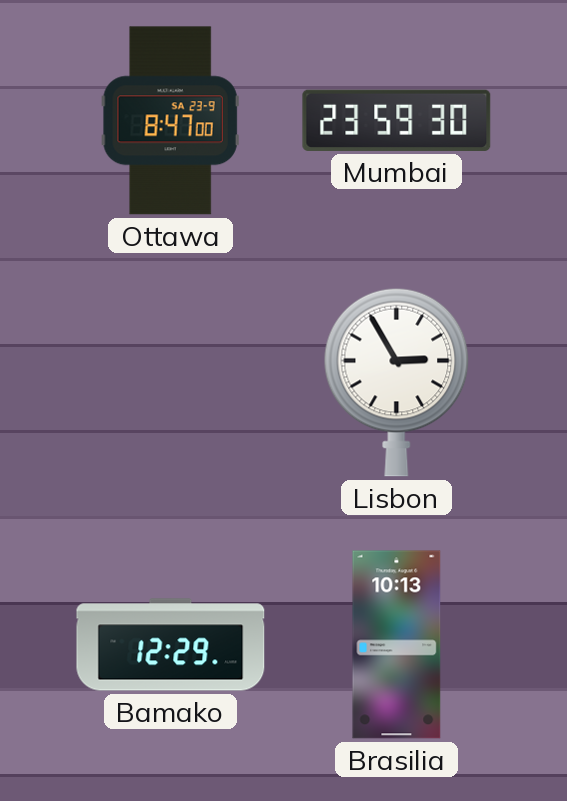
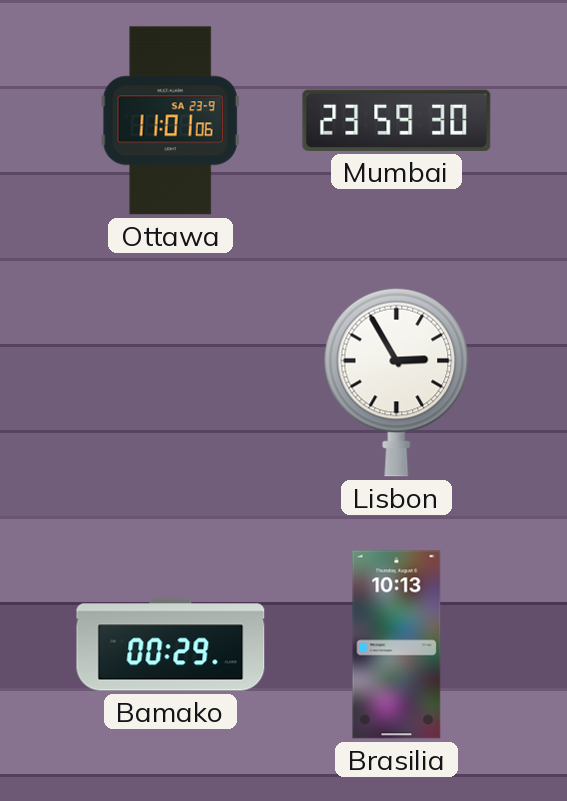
Ottawa: 8:47 -> 11:01 (170, 121)
Bamako: 12:29 -> 00:29 (171, 645)
